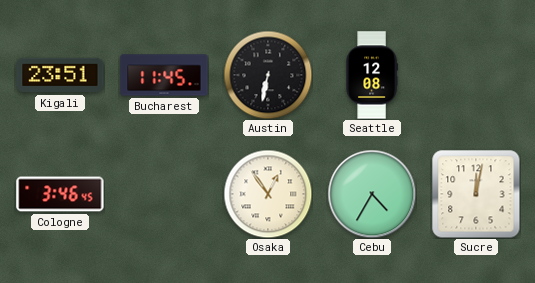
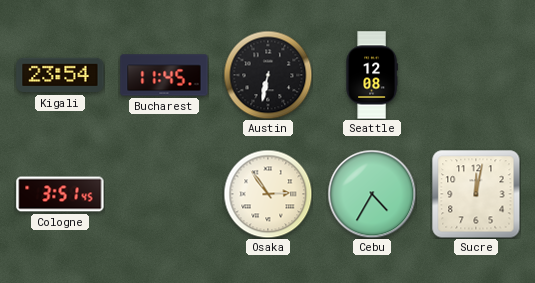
Kigali: 23:51 -> 23:54 (60, 75)
Cologne: 3:46 -> 3:51 (60, 194)
Osaka: 12:54 -> 2:54 (268, 194)
